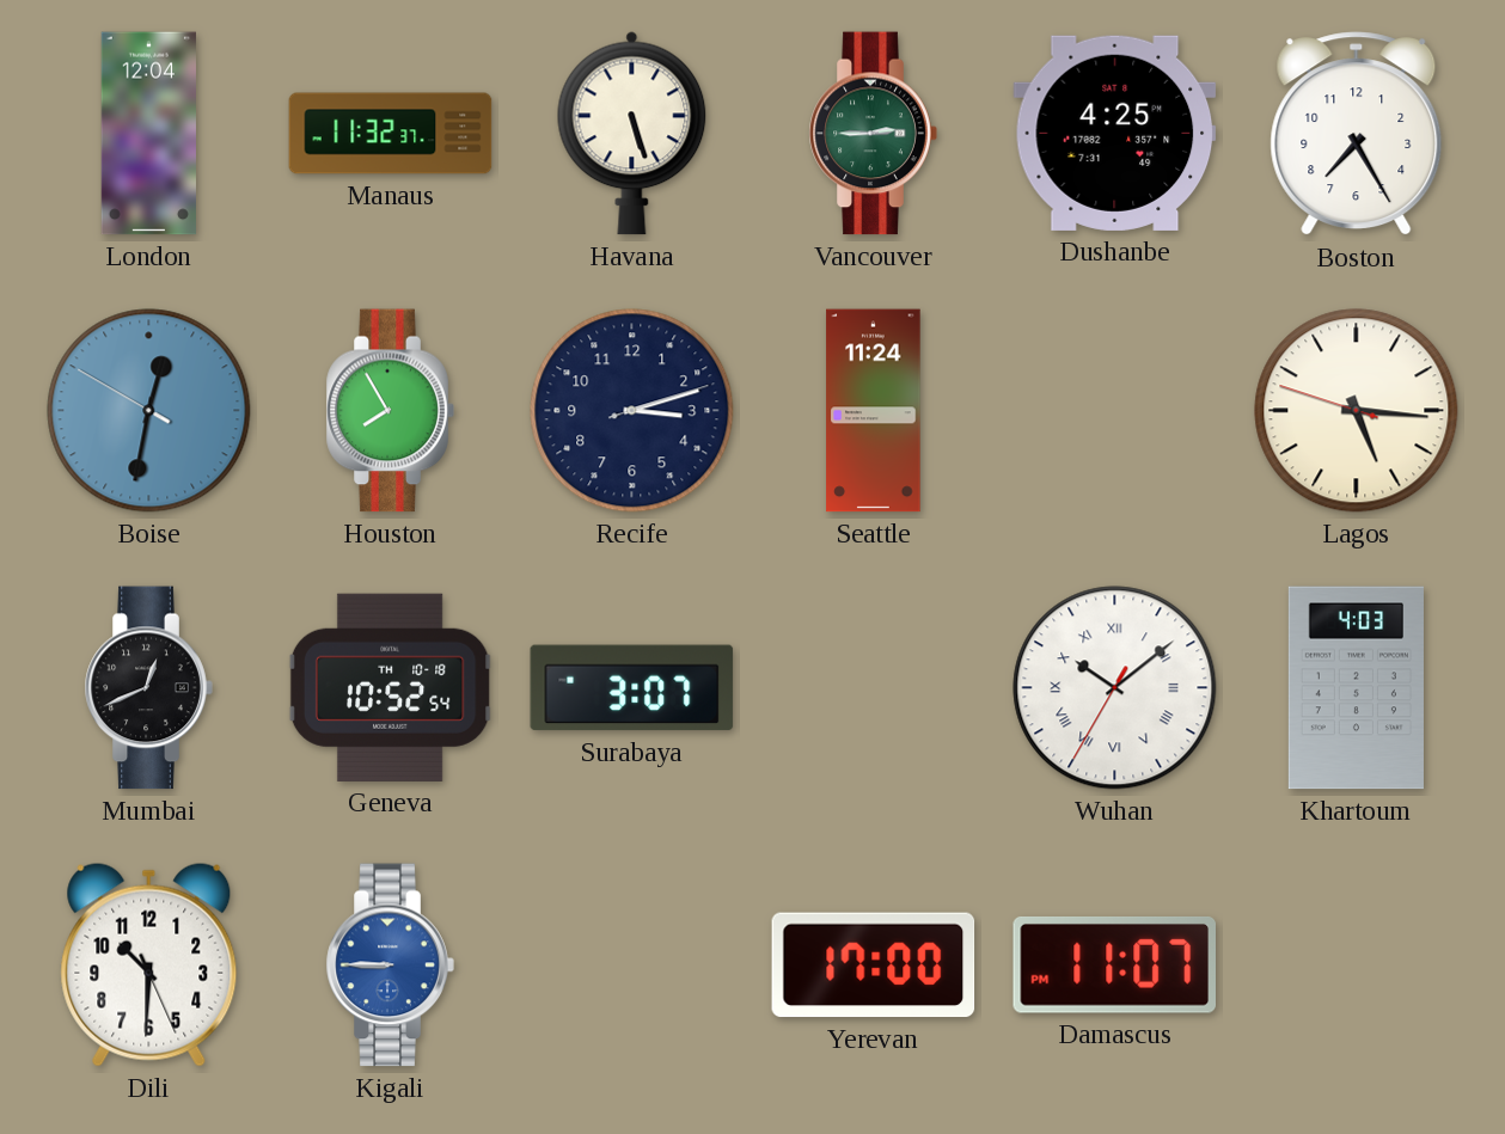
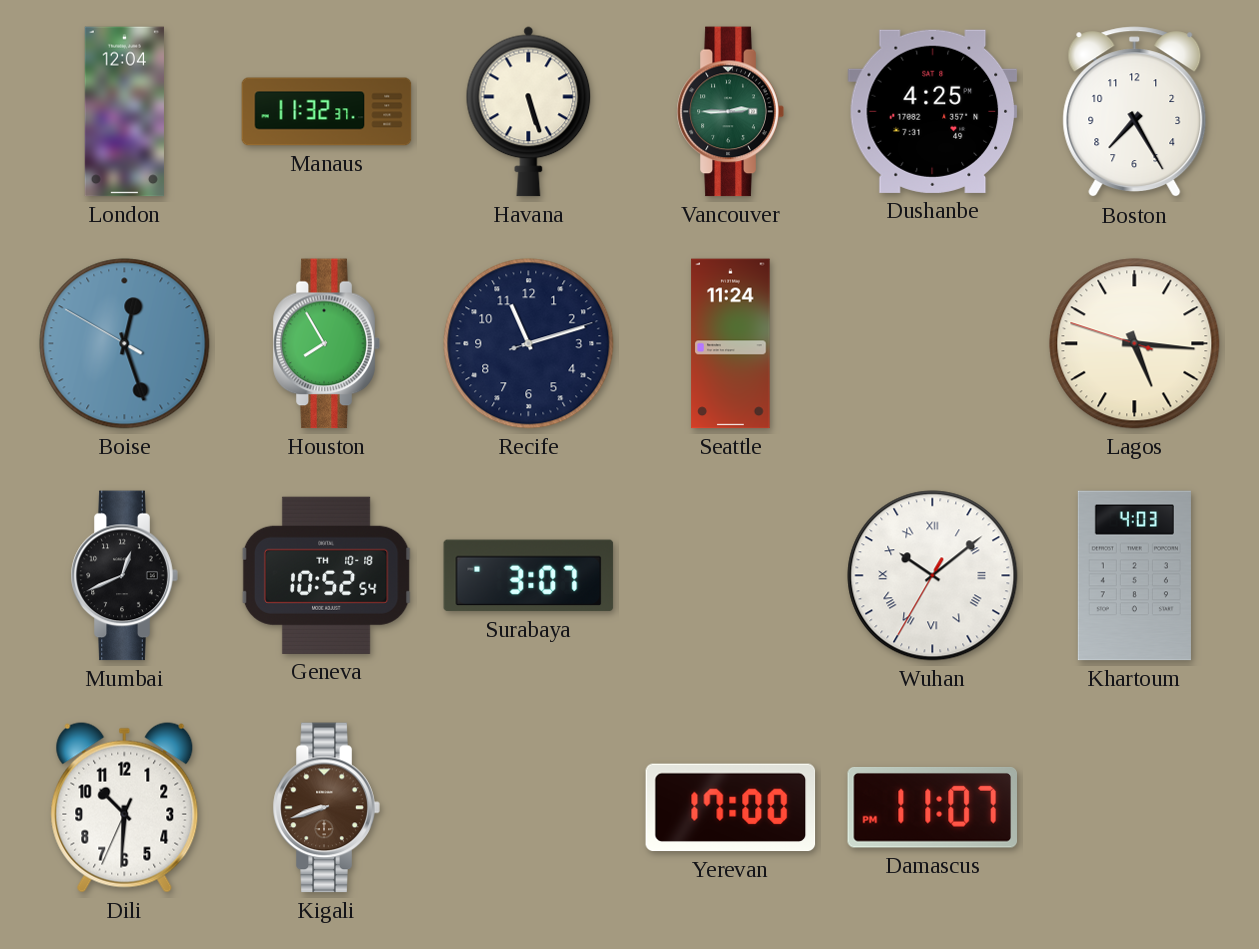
Boise: 12:31 -> 12:26 (125, 344)
Recife: 3:12 -> 11:12 (529, 344)
Dili: 10:30:26 -> 10:30:34 (125, 807)
Kigali: 8:45 -> 8:42 (326, 808)
Kigali dial: blue -> brown (326, 808)
